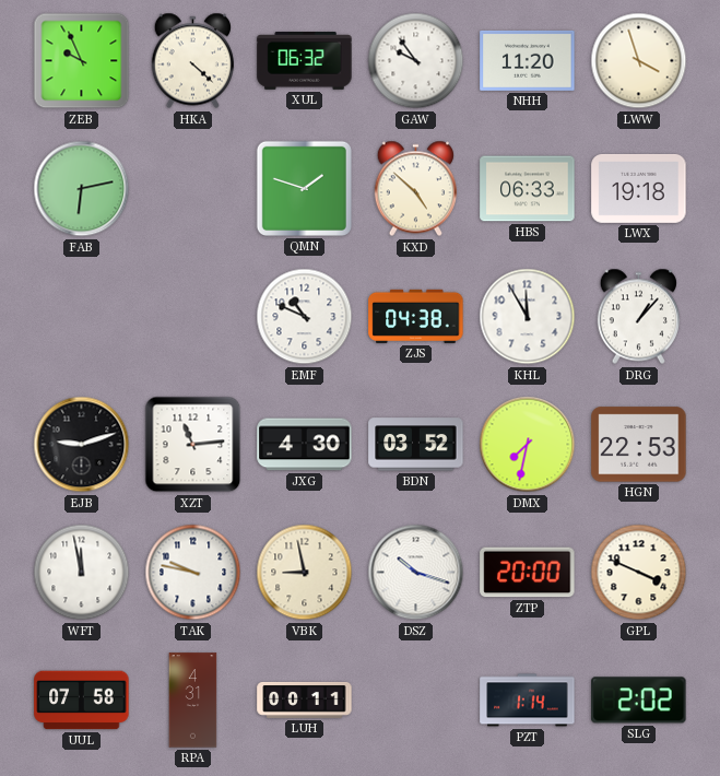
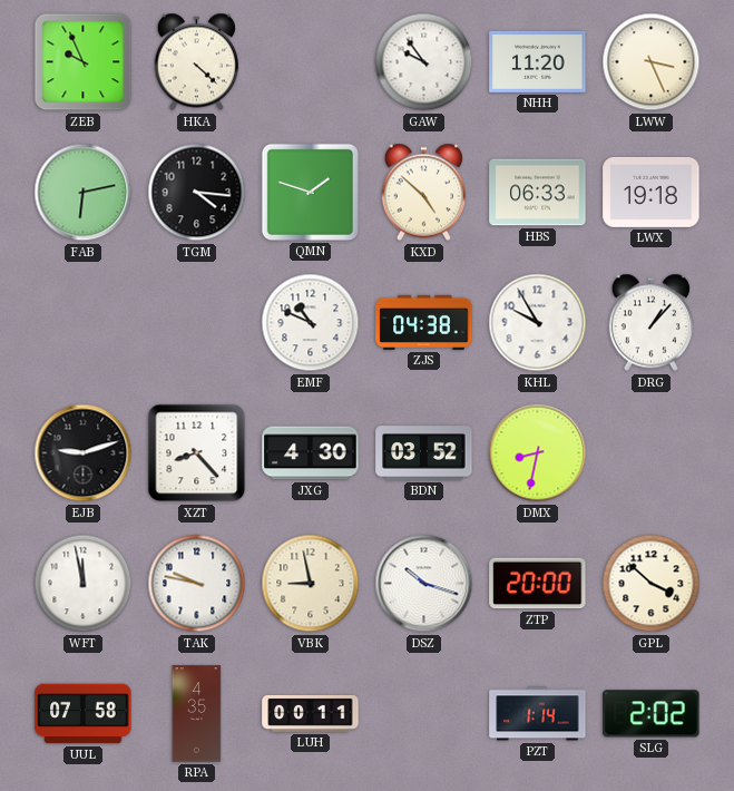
XUL: 06:32 -> none (305, 61)
LWW: 3:57 -> 3:26 (652, 62)
TGM: none -> 4:16 (197, 193)
KHL: 11:55 -> 9:55 (538, 323)
XZT: 11:14 -> 8:23 (197, 453)
DMX: 7:32 -> 8:32 (538, 453)
HGN: 22:53 -> none (639, 445)
GPL: 3:49 -> 3:52 (652, 584)
RPA: 4:31 -> 4:35 (197, 714)
